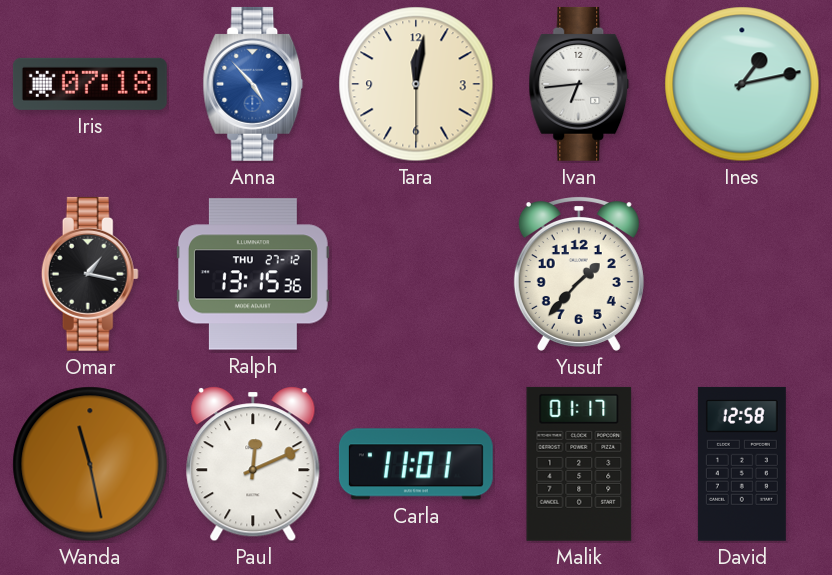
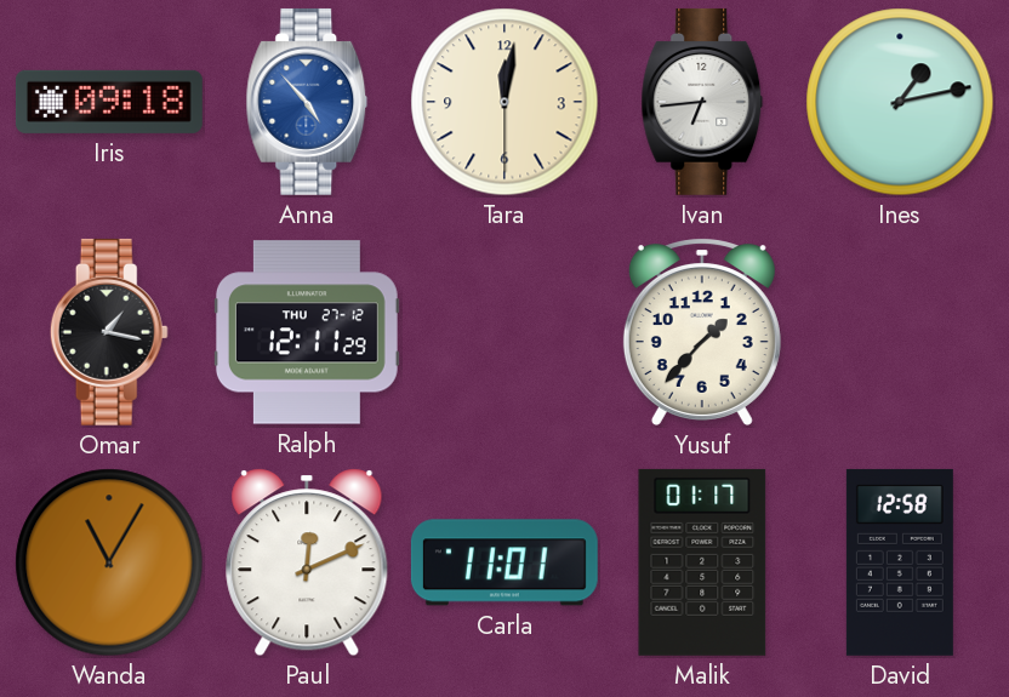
Iris: 07:18 -> 09:18 (109, 102)
Ralph: 13:15 -> 12:11 (307, 332)
Wanda: 11:28 -> 11:05 (109, 562)
